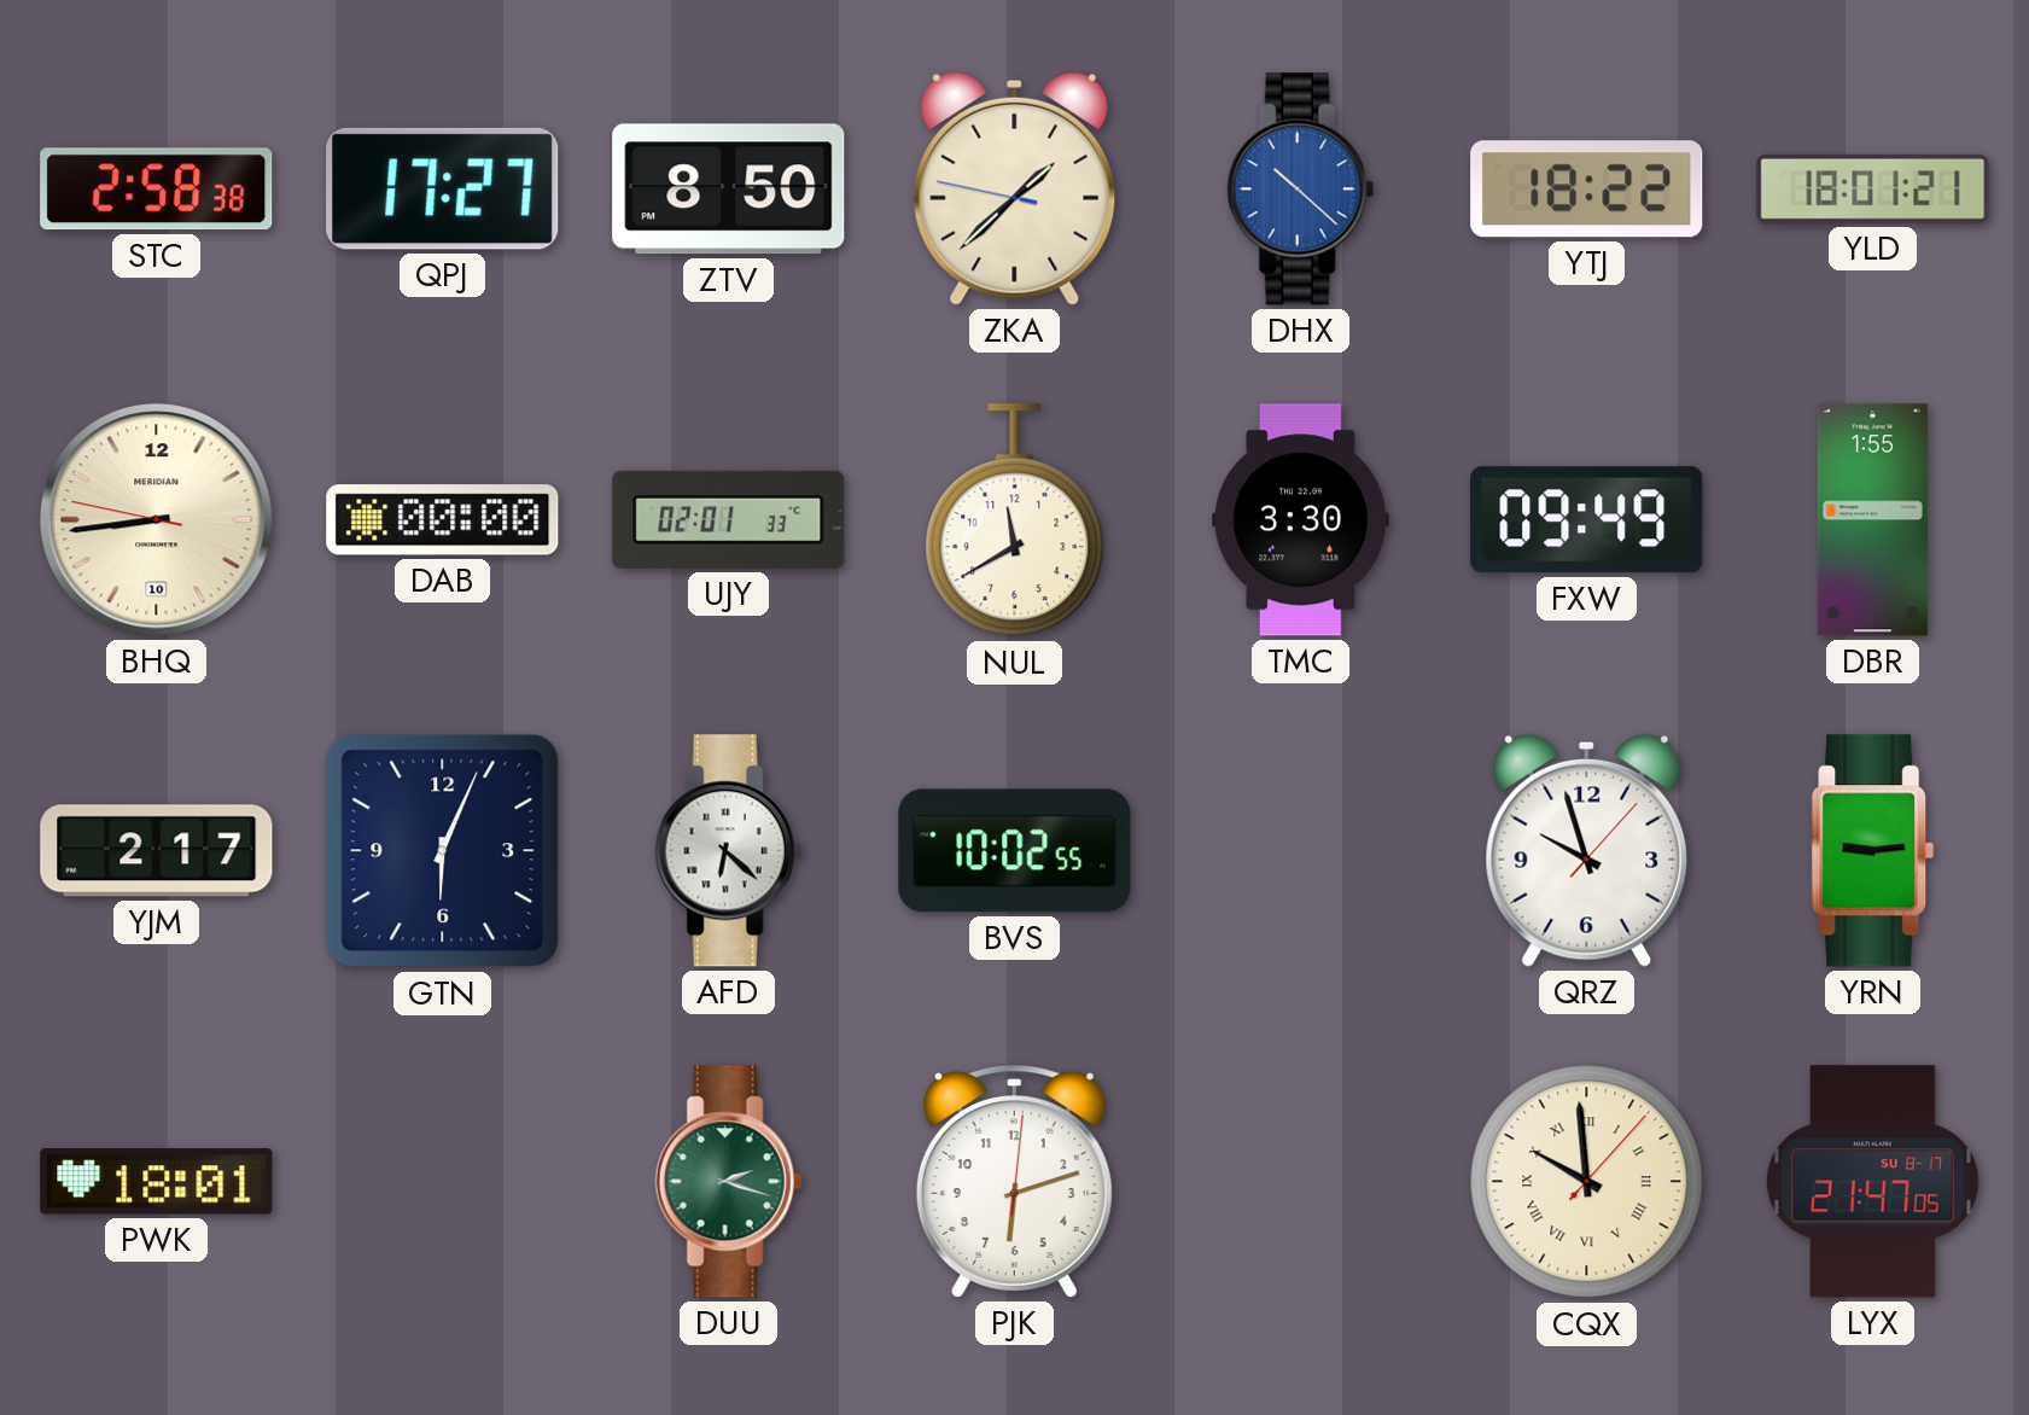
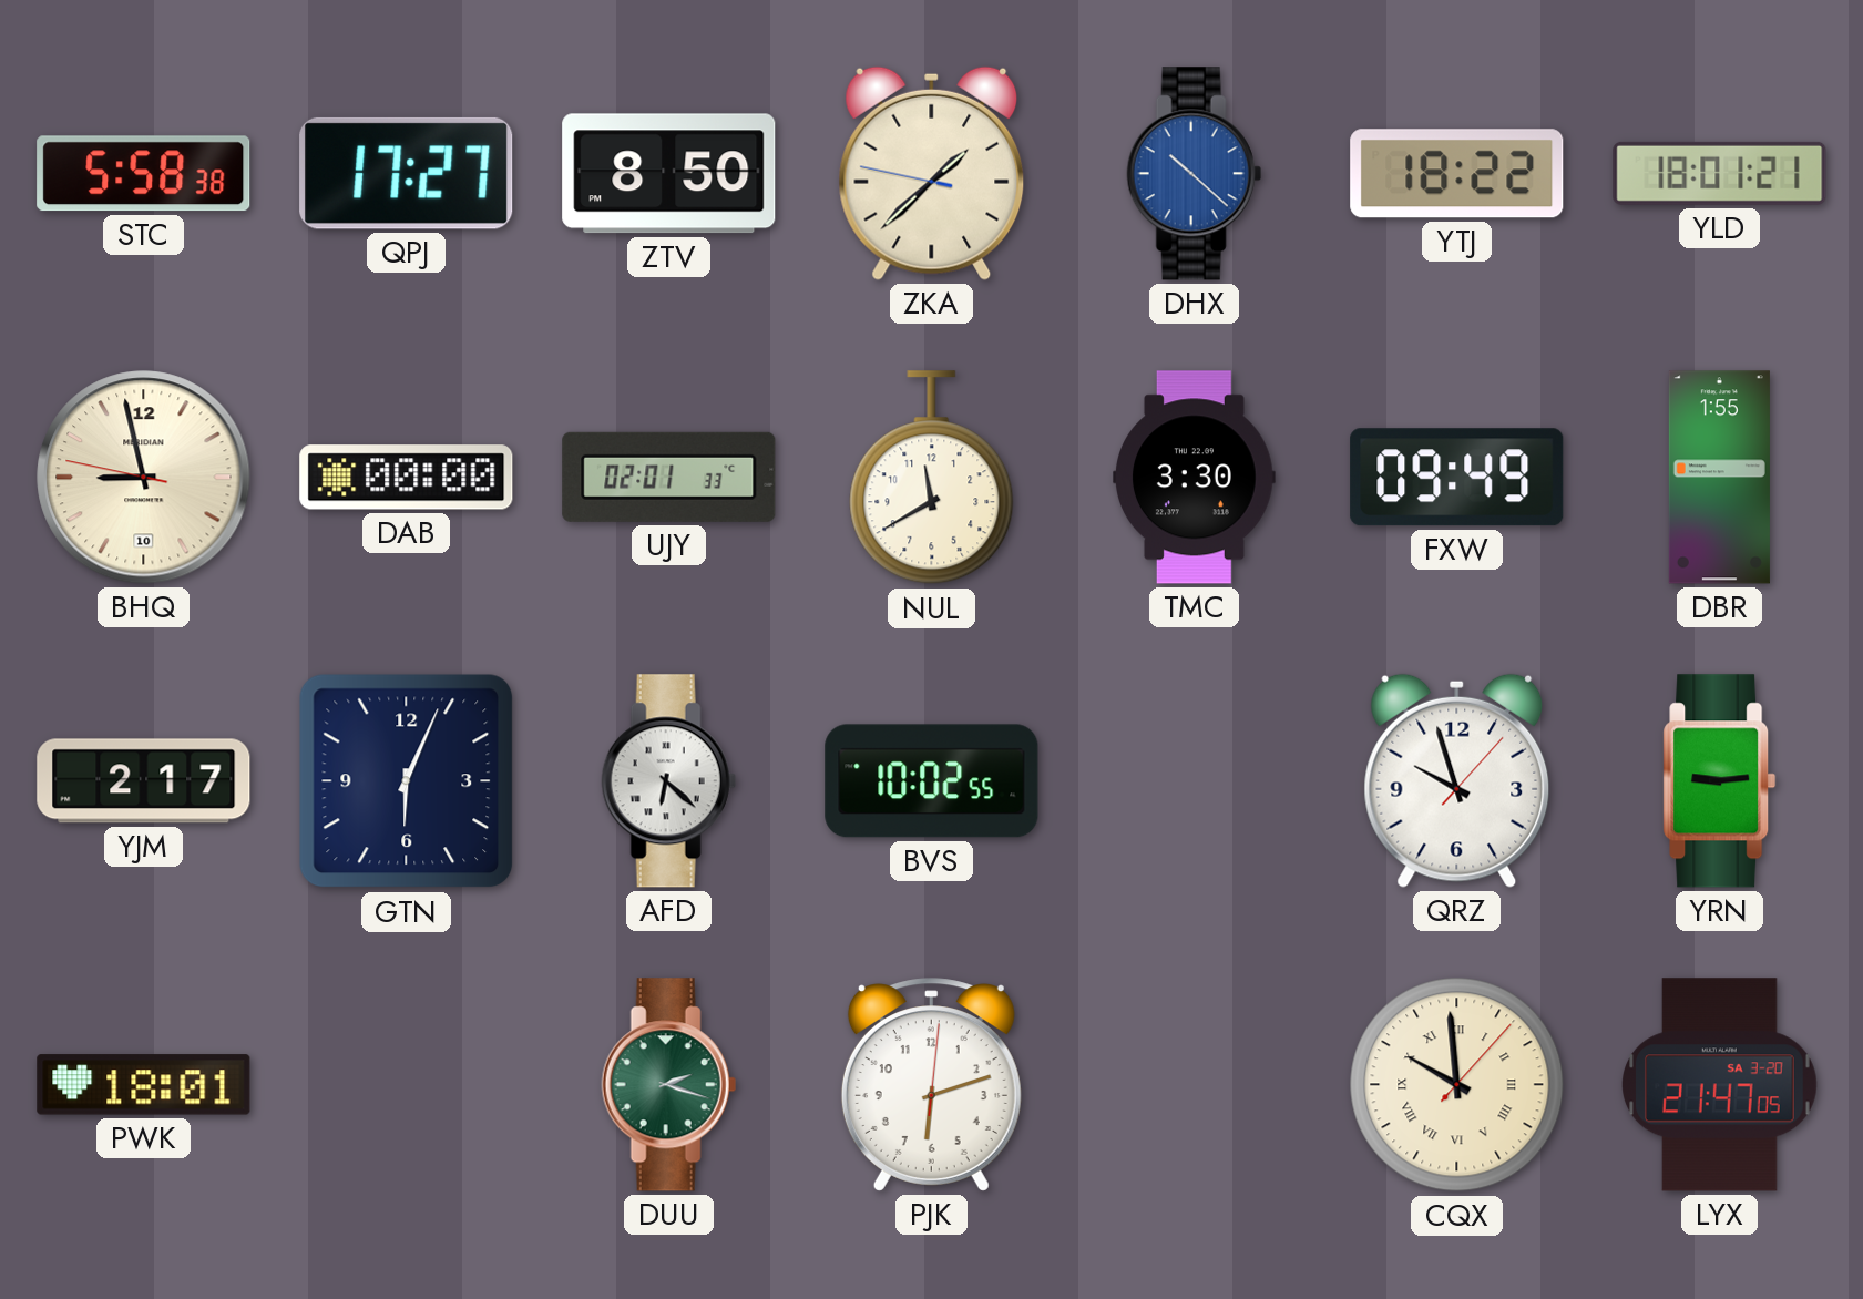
STC: 2:58 -> 5:58 (144, 174)
BHQ: 8:43 -> 8:57 (144, 478)
LYX date: SU 8-17 -> SA 3-20 (1720, 1085)
